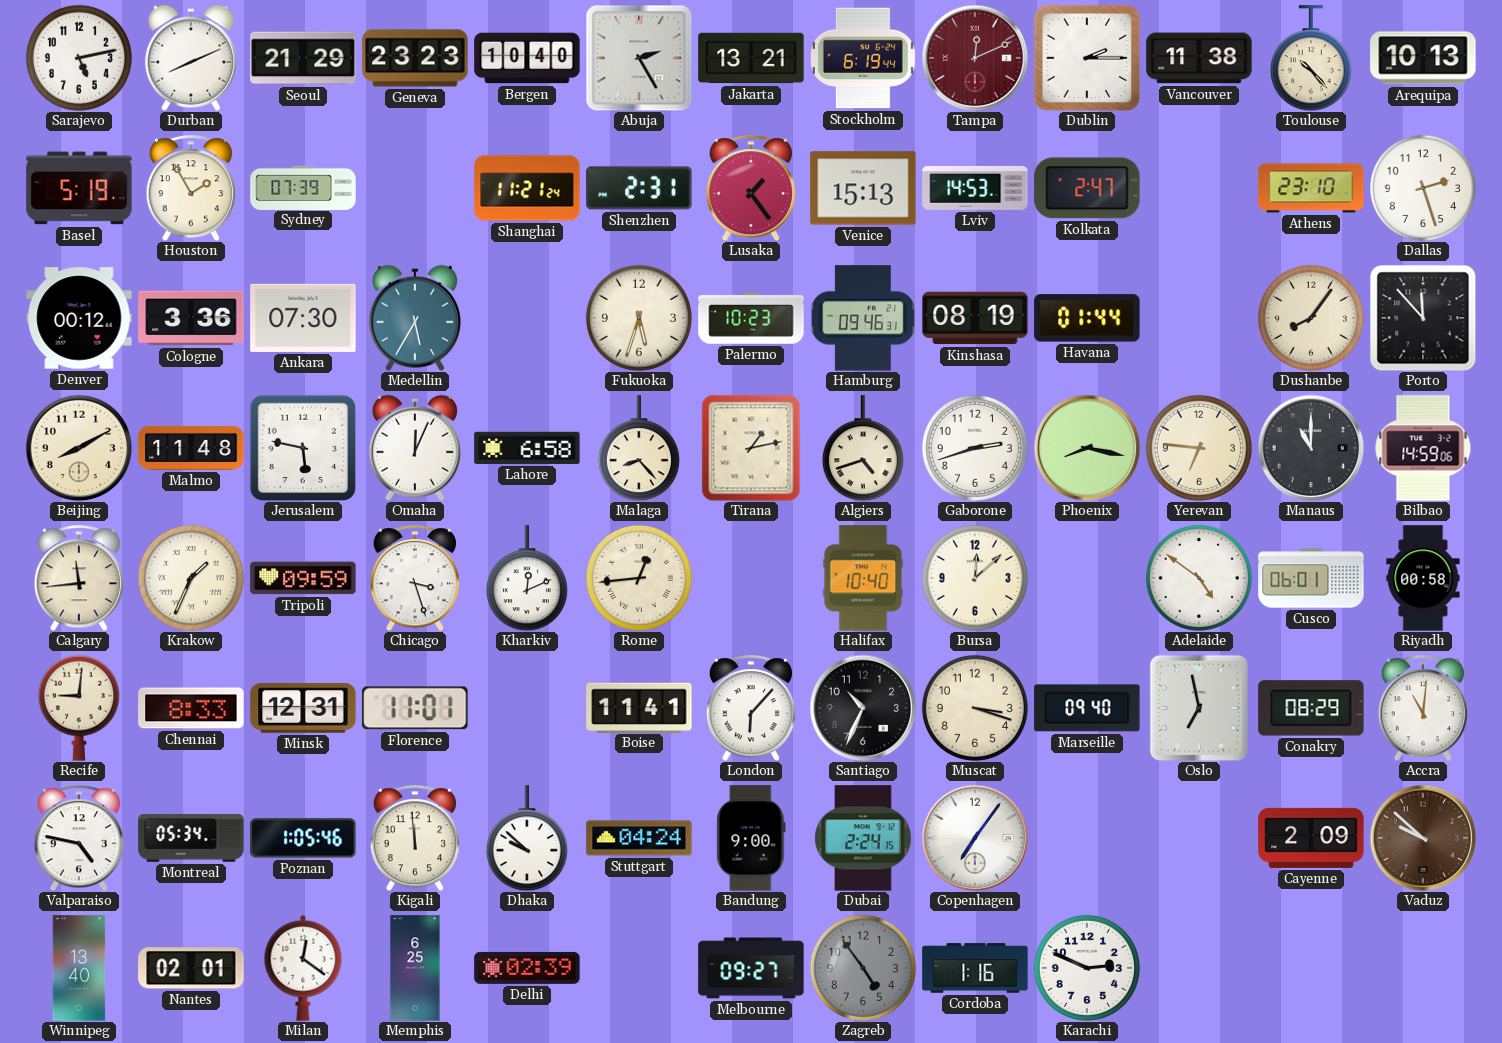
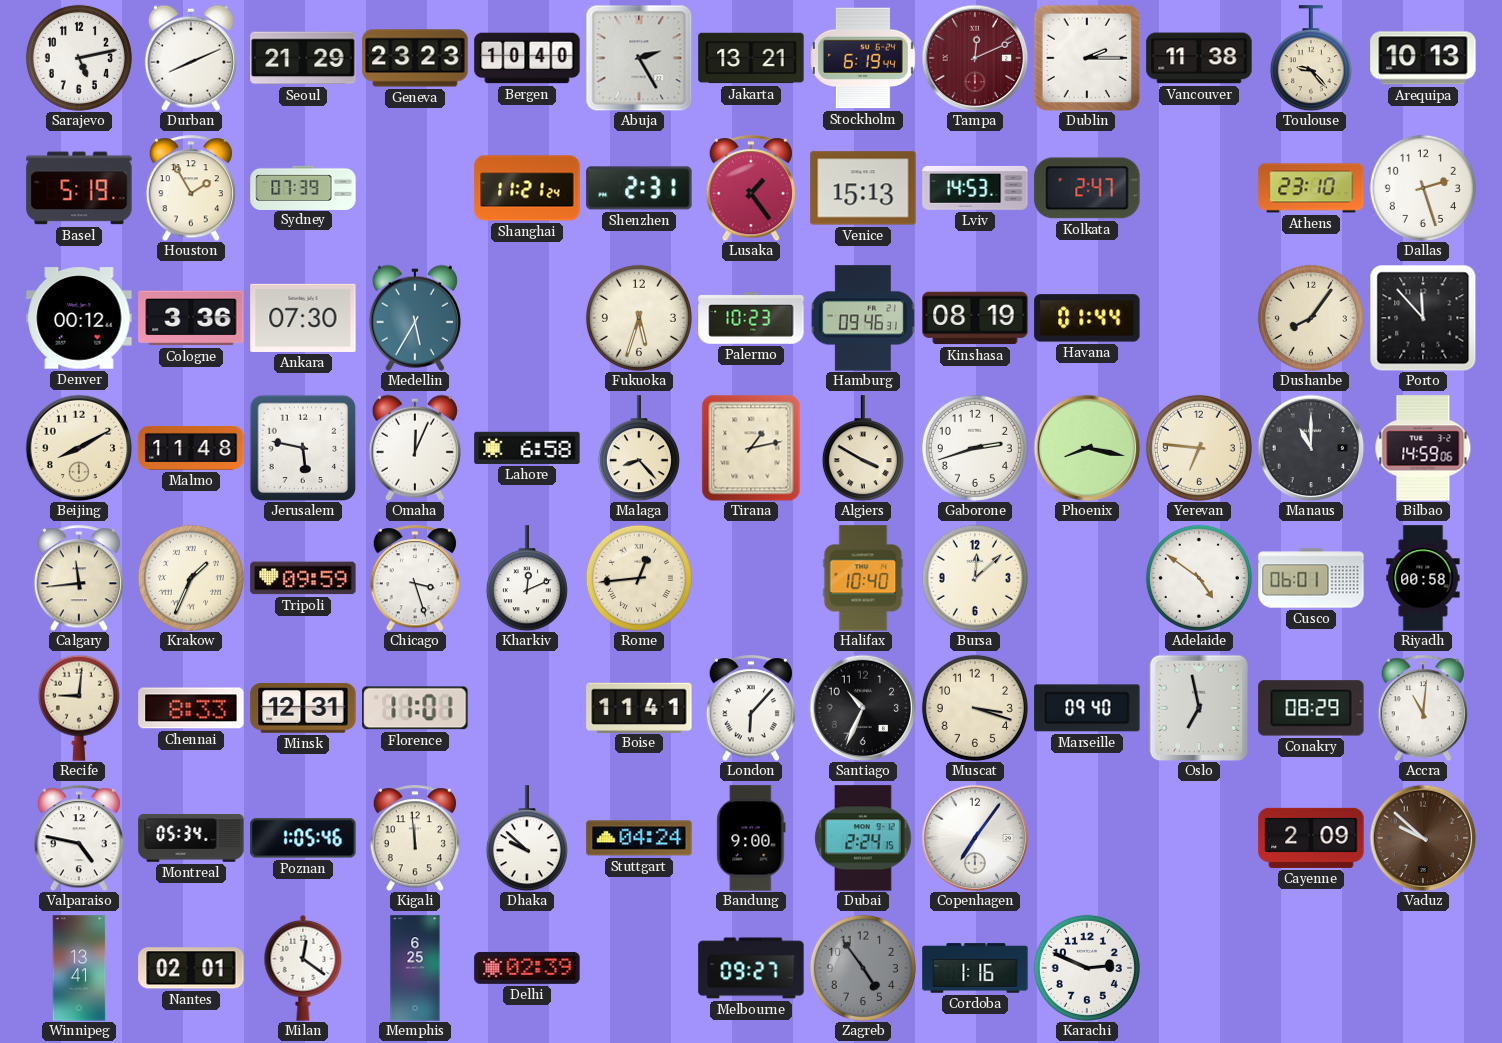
Toulouse: 10:23 -> 9:23 (1311, 58)
Algiers: 4:42 -> 3:50 (863, 448)
Winnipeg: 13:40 -> 13:41 (79, 968)
